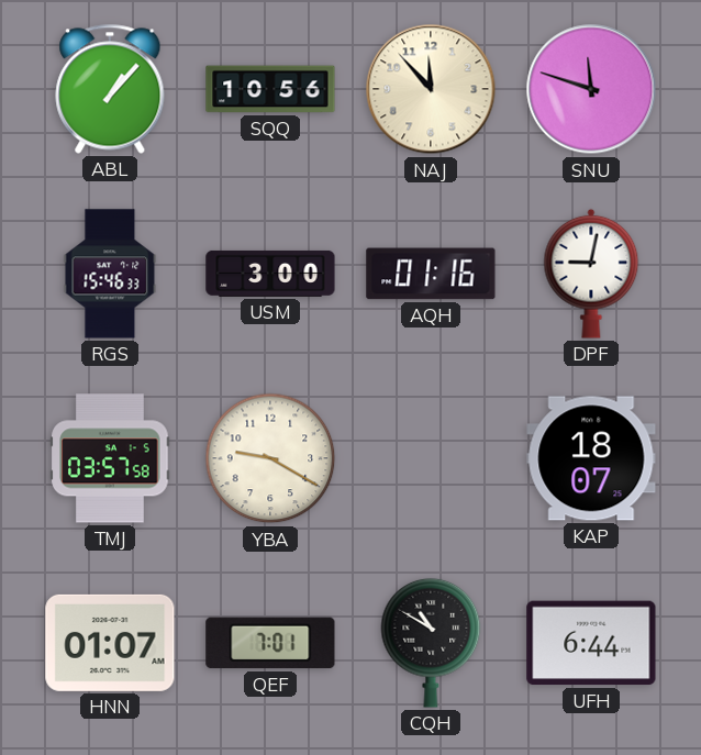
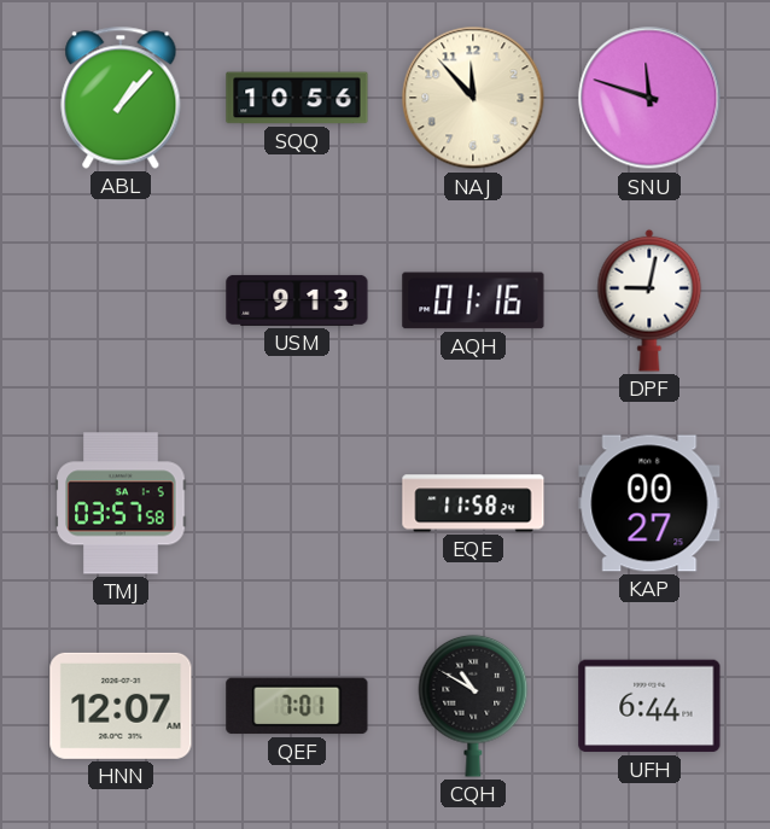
RGS: 15:46 -> none (110, 274)
USM: 3:00 -> 9:13 (297, 300)
YBA: 9:20 -> none (270, 458)
EQE: none -> 11:58 (473, 503)
KAP: 18:07 -> 00:27 (649, 503)
HNN: 01:07 -> 12:07 (121, 706)
